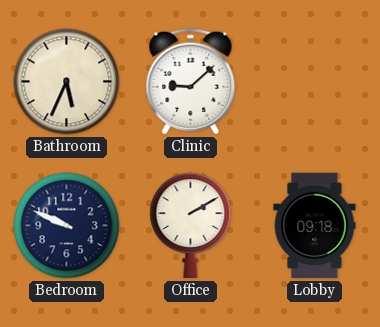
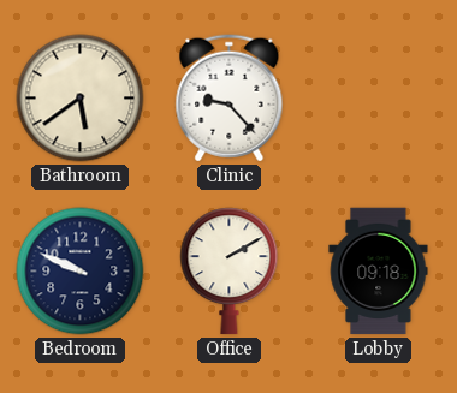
Bathroom: 5:34 -> 5:39 (81, 99)
Clinic: 9:08 -> 9:23 (230, 99)
